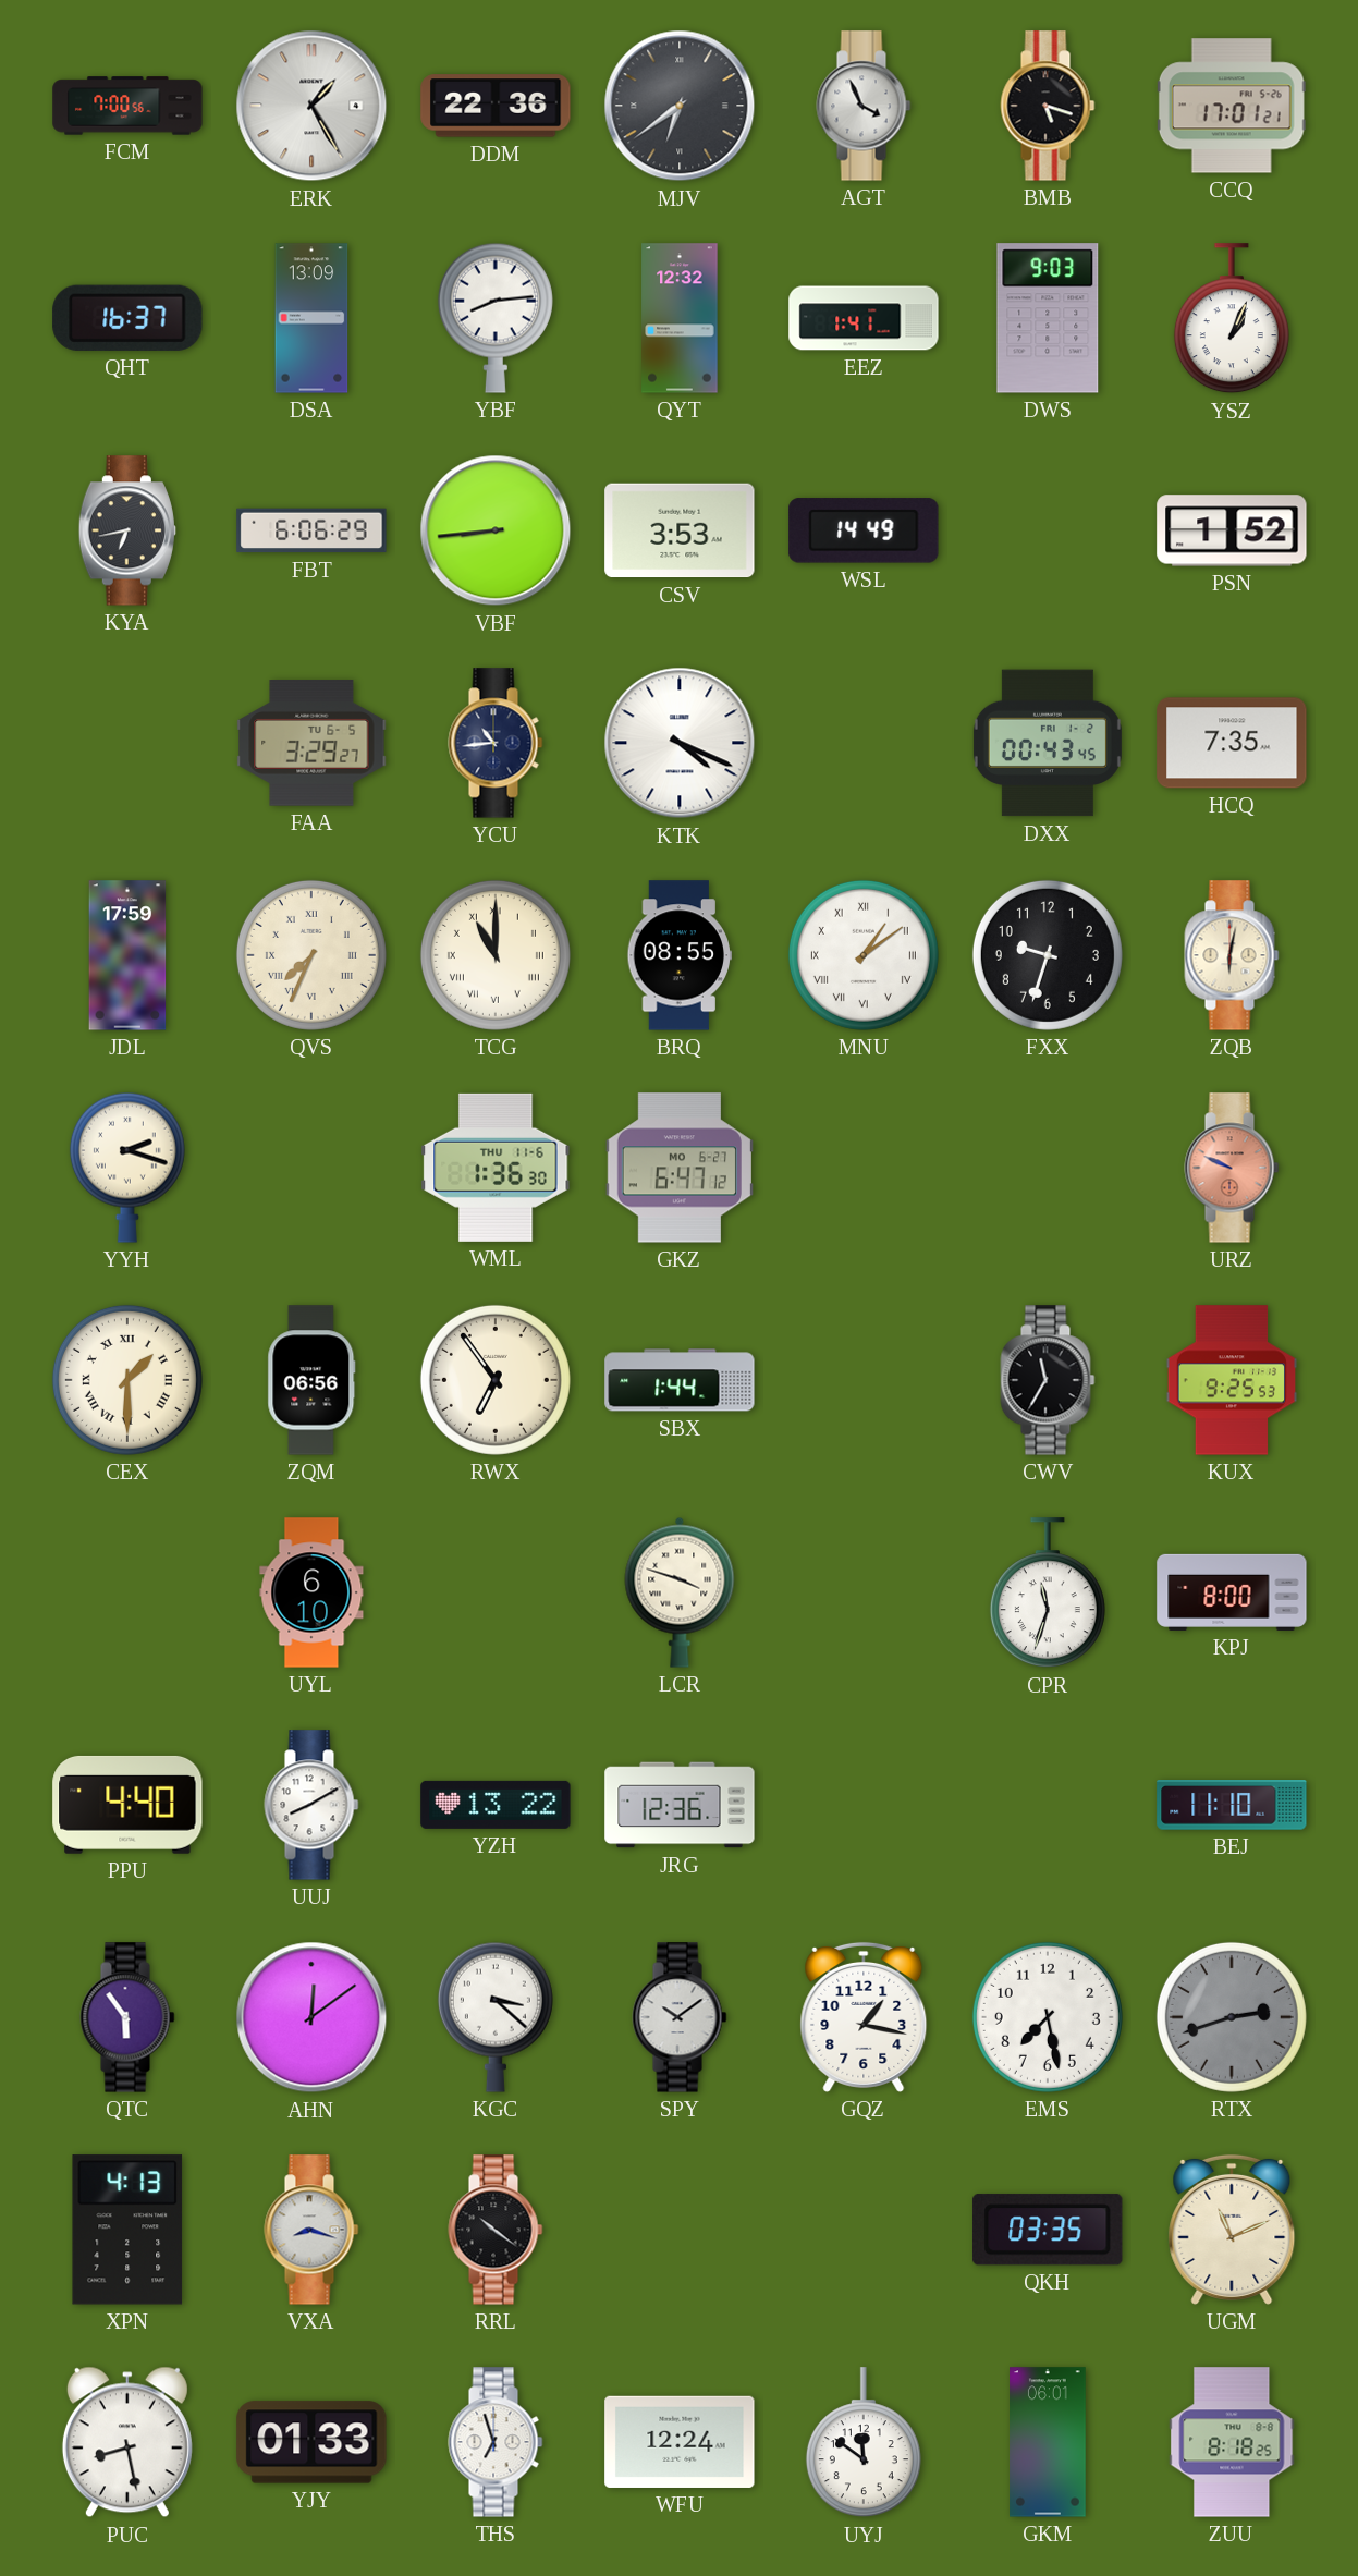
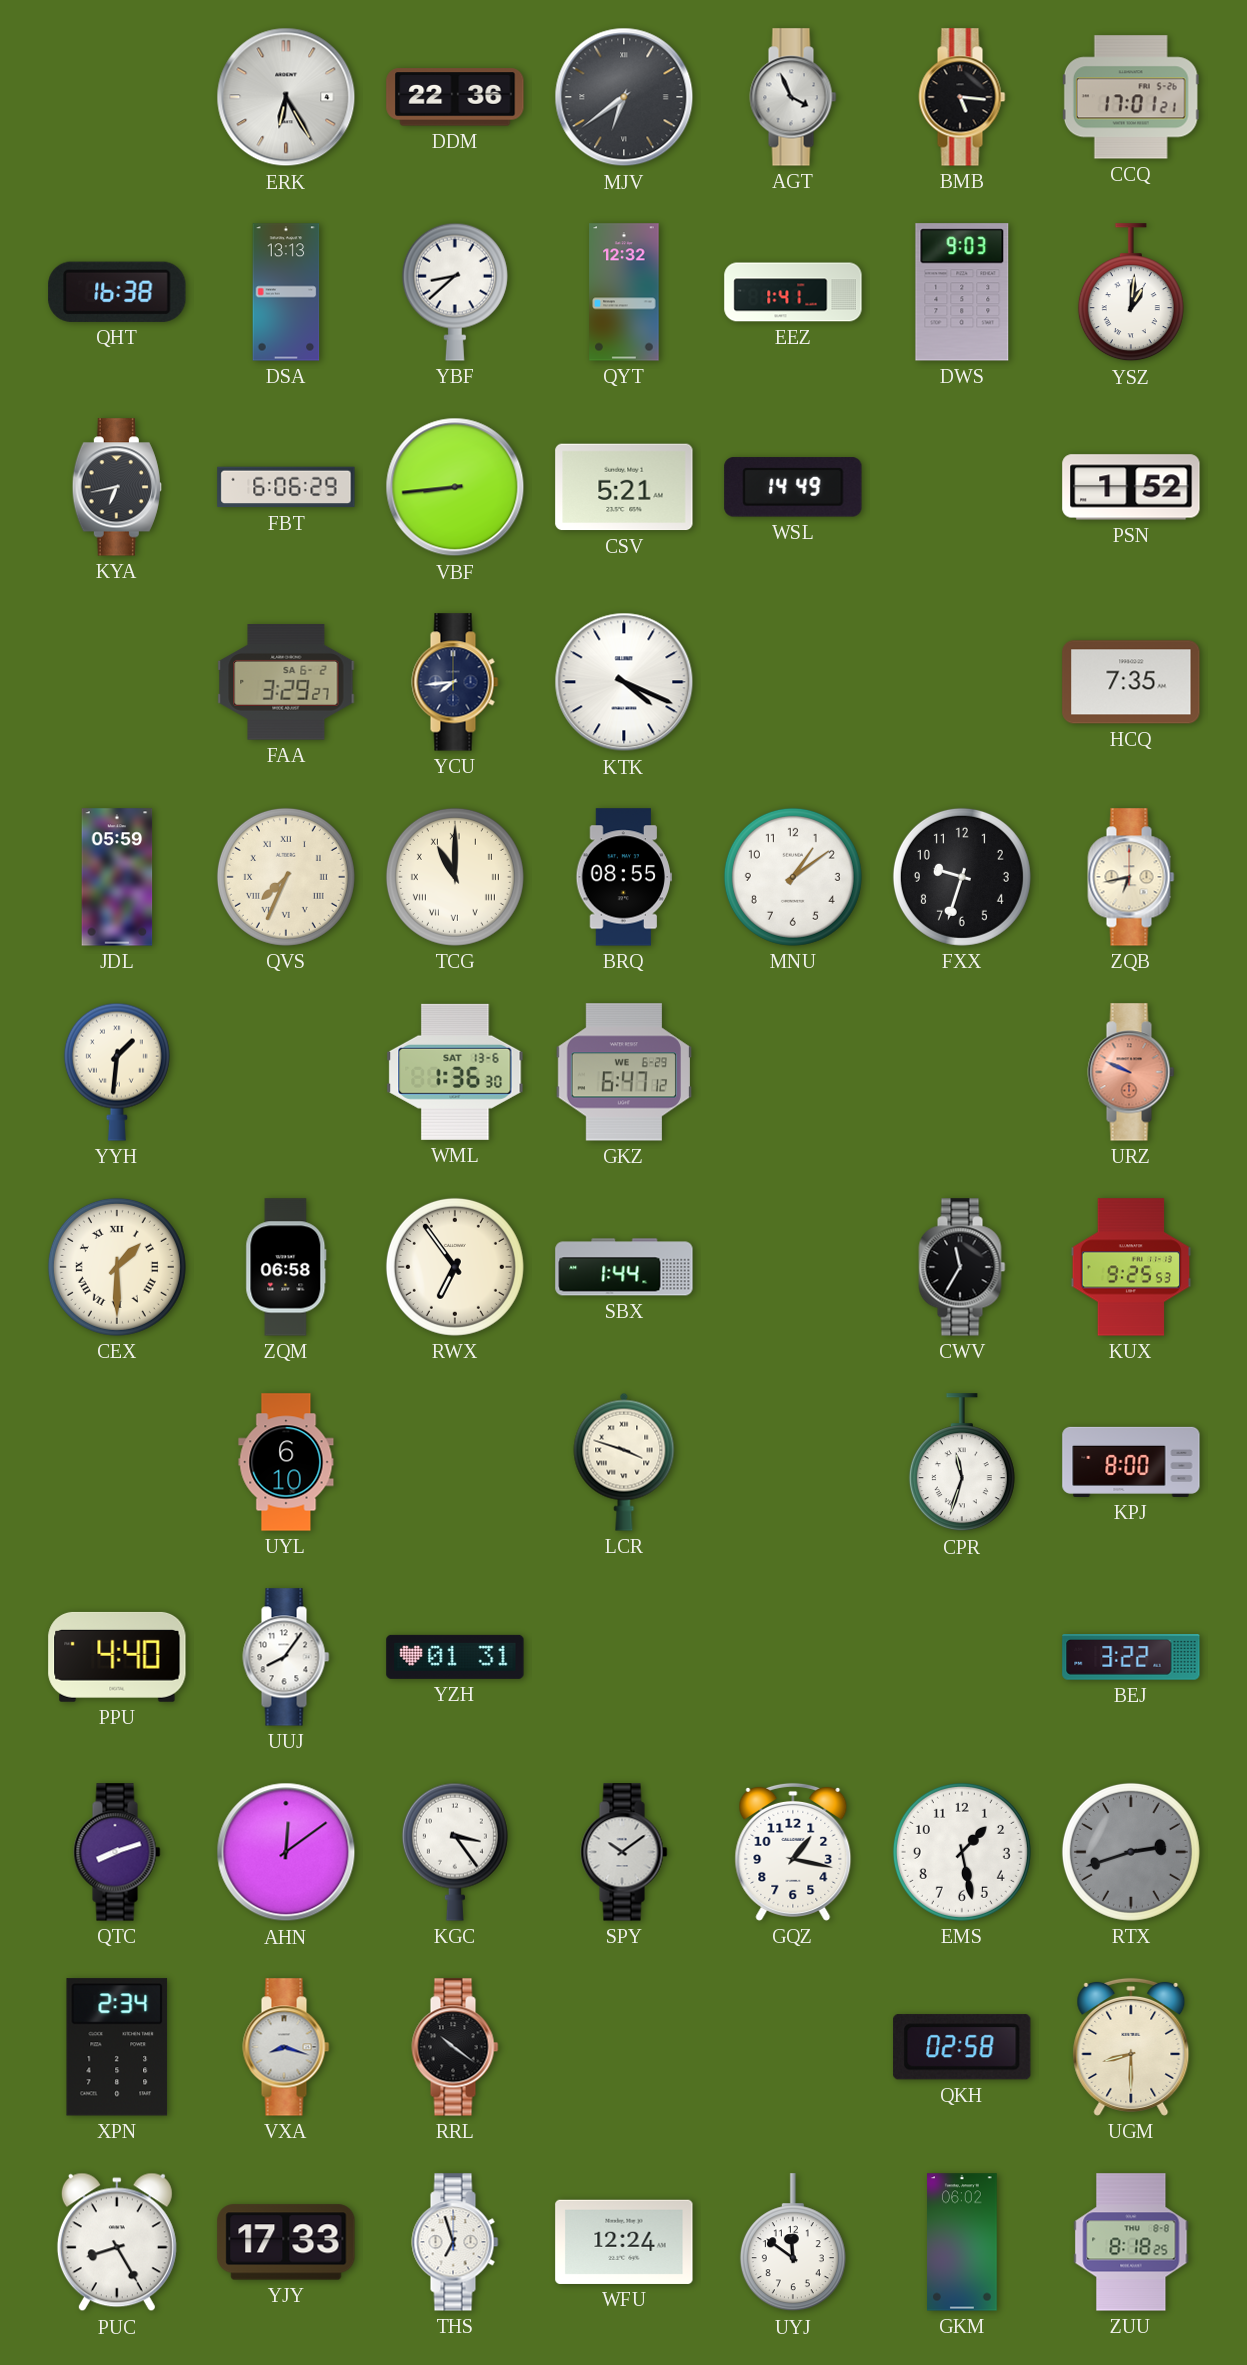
FCM: 7:00 -> none (127, 106)
ERK: 1:25 -> 6:25 (286, 97)
BMB: 5:18 -> 5:16 (962, 97)
QHT: 16:37 -> 16:38 (117, 292)
DSA: 13:09 -> 13:13 (286, 292)
YBF: 8:14 -> 8:38 (455, 292)
YSZ: 1:04 -> 1:01 (1131, 293)
CSV: 3:53 -> 5:21 (624, 487)
FAA date: TU 6-5 -> SA 6-2 (286, 682)
YCU: 10:44 -> 7:44 (455, 682)
DXX: 00:43 -> none (1048, 743)
JDL: 17:59 -> 05:59 (117, 877)
MNU numerals: Roman -> Arabic (793, 877)
ZQB: 6:02 -> 6:43 (1131, 877)
YYH: 2:18 -> 1:31 (117, 1072)
WML date: THU 11-6 -> SAT 13-6 (455, 1072)
GKZ date: MO 6-27 -> WE 6-29 (624, 1072)
ZQM: 06:56 -> 06:58 (286, 1267)
UUJ: 8:10 -> 8:06 (286, 1657)
YZH: 13:22 -> 01:31 (455, 1657)
JRG: 12:36 -> none (680, 1805)
BEJ: 11:10 -> 3:22 (1131, 1658)
QTC: 5:54 -> 8:12 (117, 1852)
KGC: 3:22 -> 3:24 (455, 1852)
EMS: 7:28 -> 1:28 (962, 1852)
XPN: 4:13 -> 2:34 (117, 2047)
QKH: 03:35 -> 02:58 (962, 2047)
UGM: 11:11 -> 8:30 (1131, 2047)
PUC: 8:28 -> 8:25 (117, 2242)
YJY: 01:33 -> 17:33 (286, 2242)
GKM: 06:01 -> 06:02 (962, 2242)
